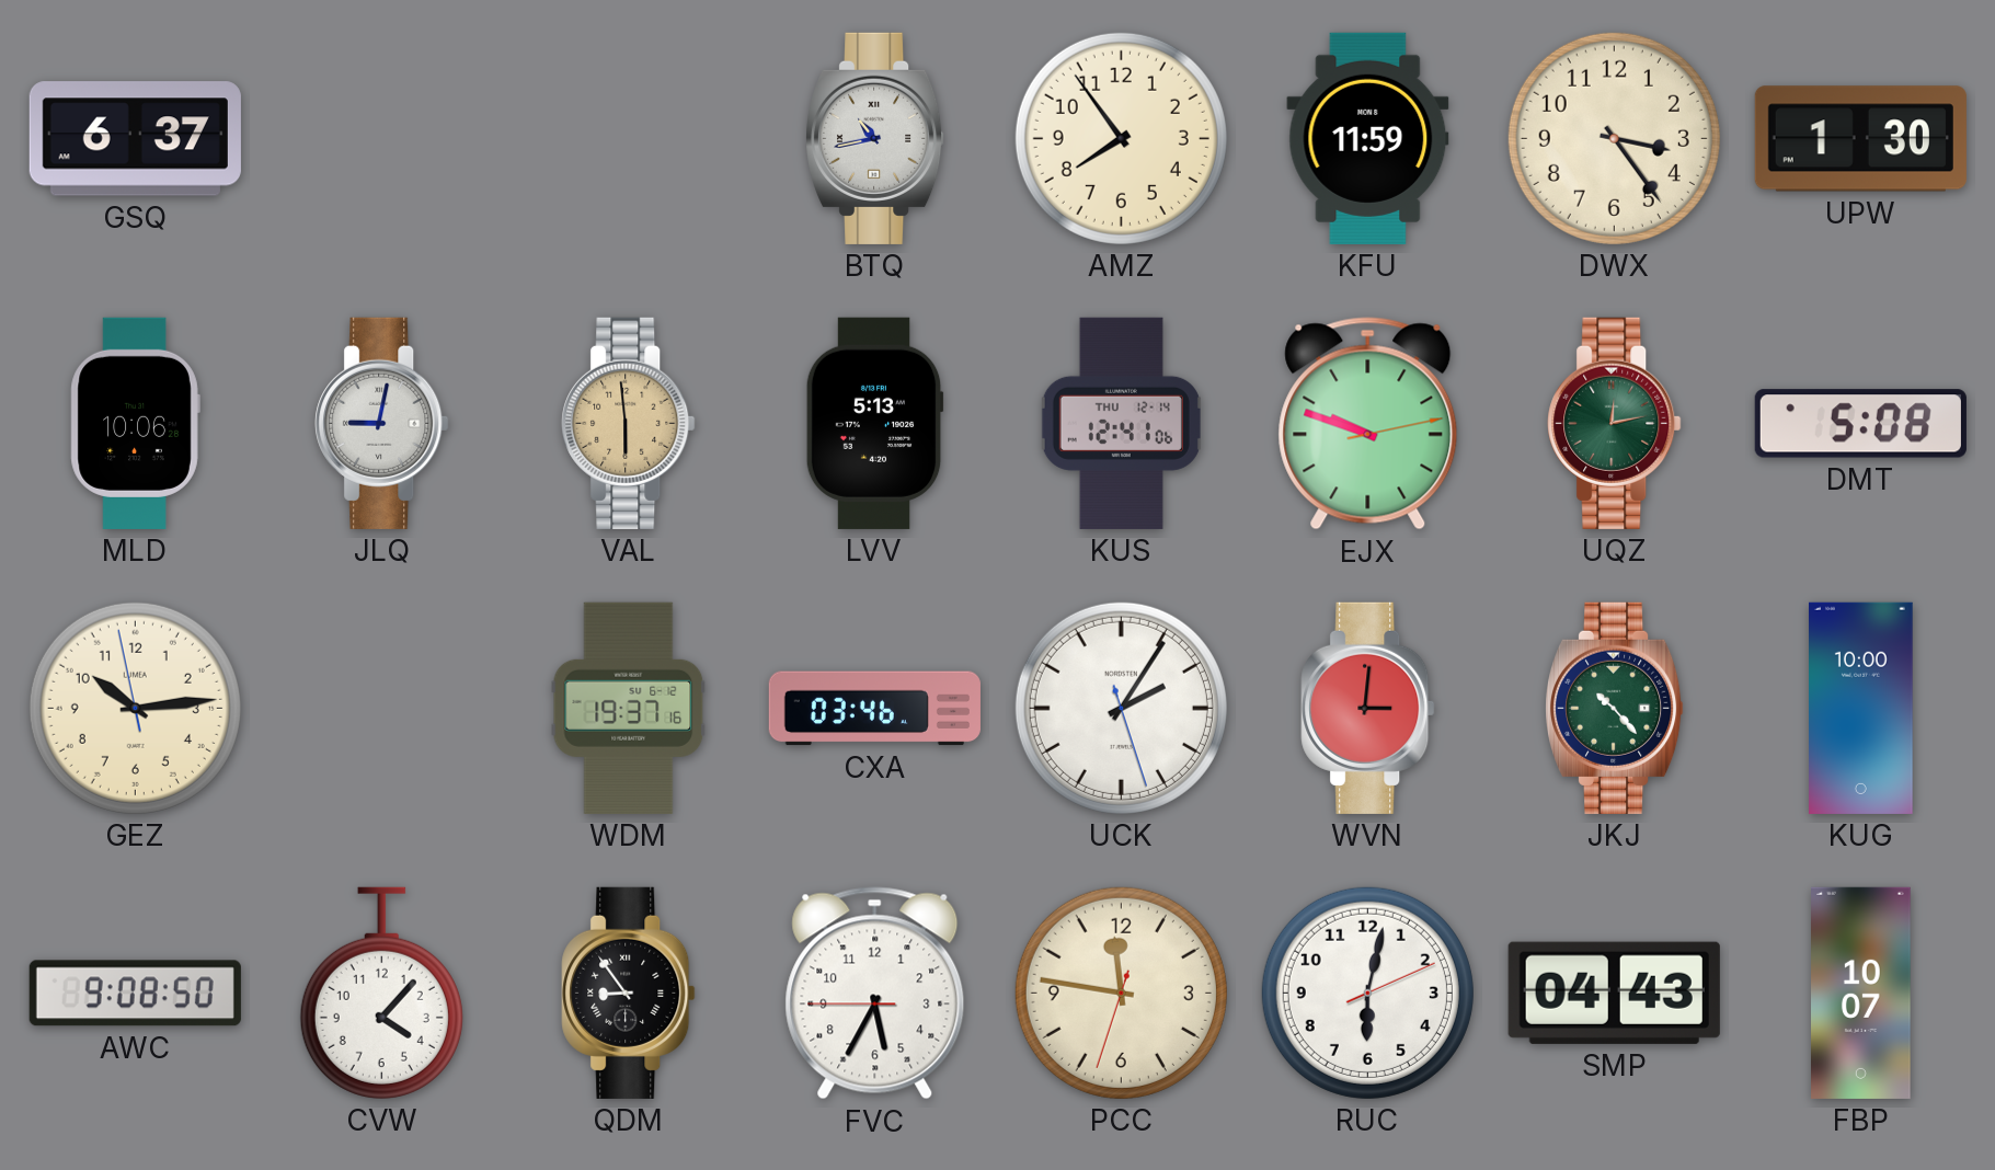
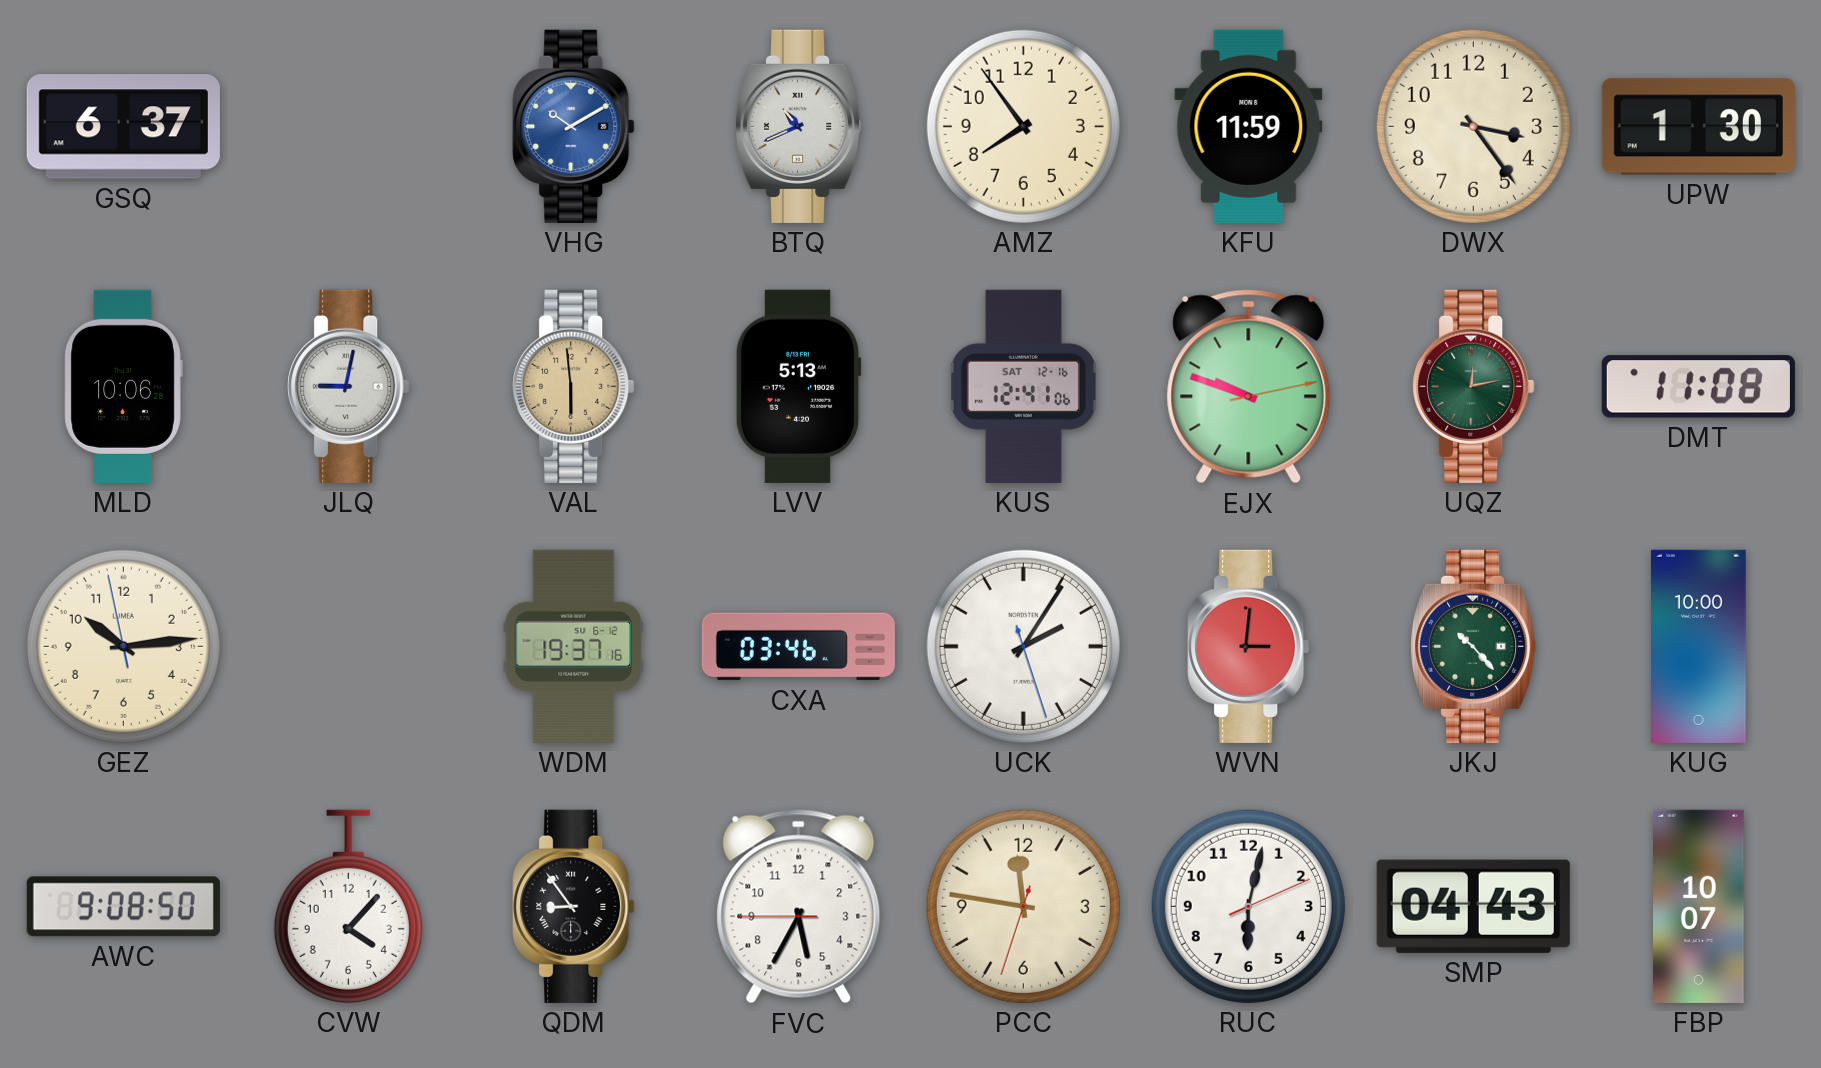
VHG: none -> 10:10 (574, 126)
BTQ: 10:43 -> 10:41 (799, 126)
KUS date: THU 12-14 -> SAT 12-16 (1023, 386)
DMT: 5:08 -> 11:08 (1698, 387)
